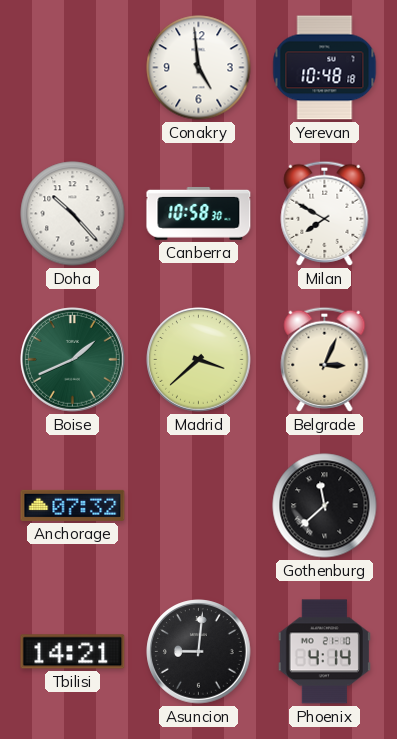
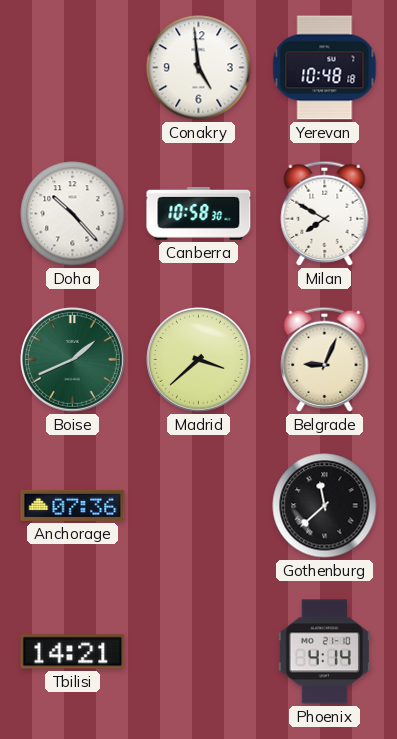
Belgrade: 3:04 -> 9:04 (325, 359)
Anchorage: 07:32 -> 07:36 (73, 505)
Asuncion: 9:01 -> none (199, 652)
